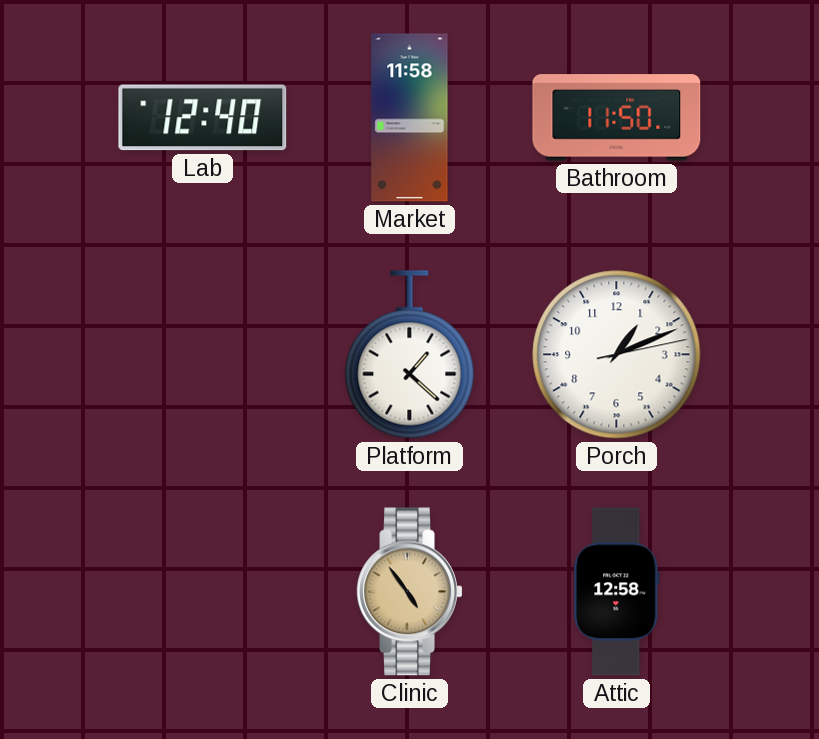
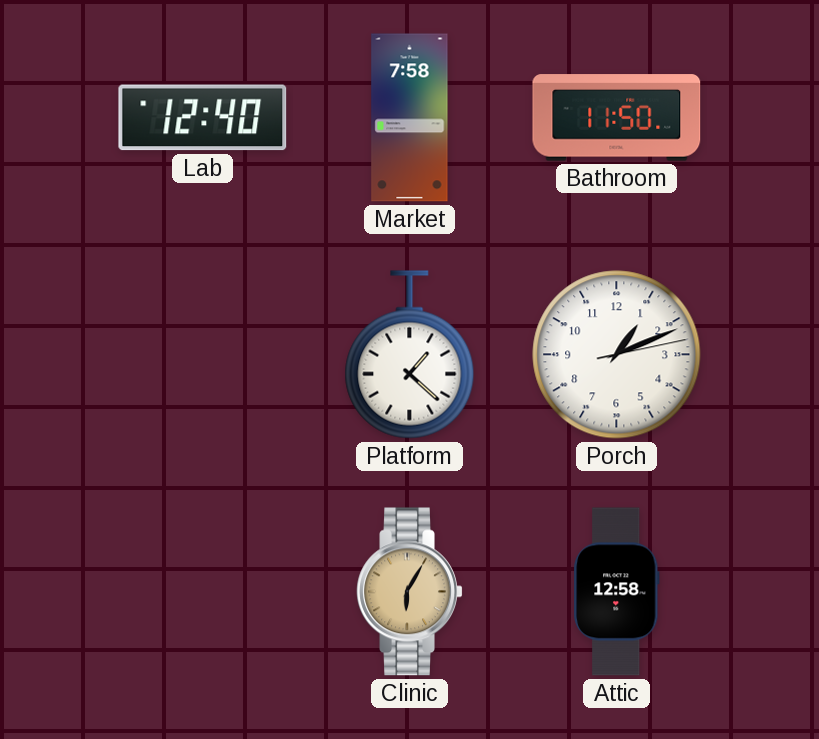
Market: 11:58 -> 7:58 (410, 118)
Clinic: 4:54 -> 6:05 (410, 592)
